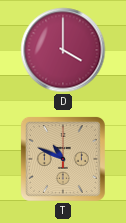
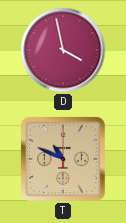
D: 4:00 -> 3:58 (63, 50)
